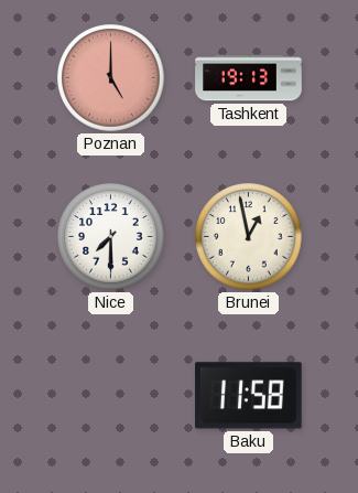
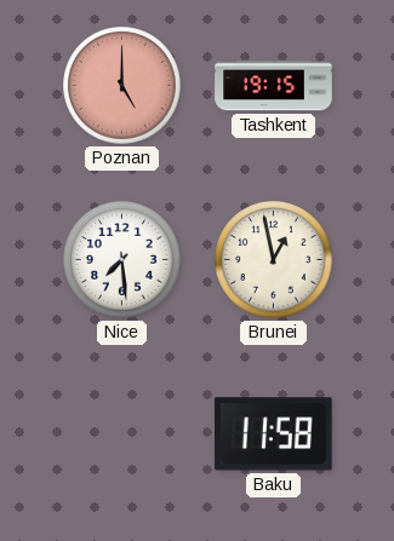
Tashkent: 19:13 -> 19:15 (274, 86)
Nice: 7:30 -> 7:29 (122, 260)
